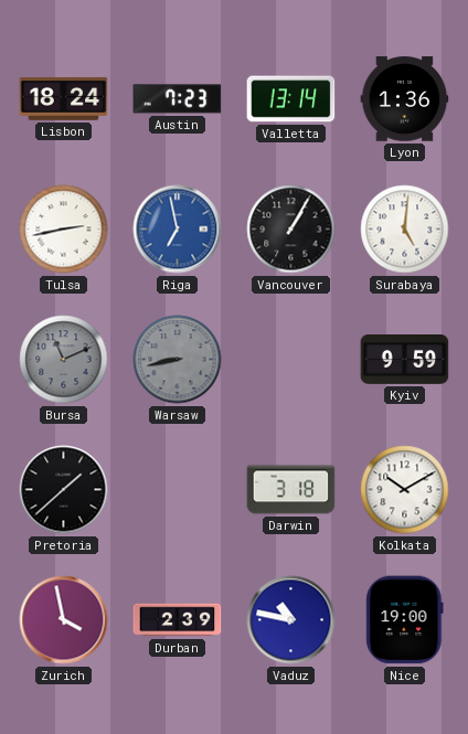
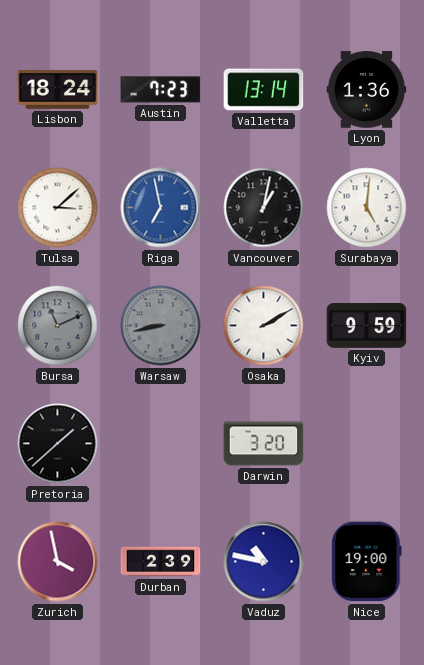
Tulsa: 2:43 -> 3:08 (58, 208)
Vancouver: 1:05 -> 1:02 (264, 208)
Osaka: none -> 2:10 (264, 326)
Darwin: 3:18 -> 3:20 (264, 444)
Kolkata: 10:10 -> none (405, 490)
